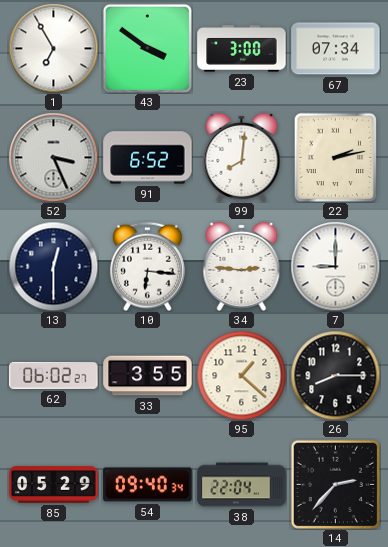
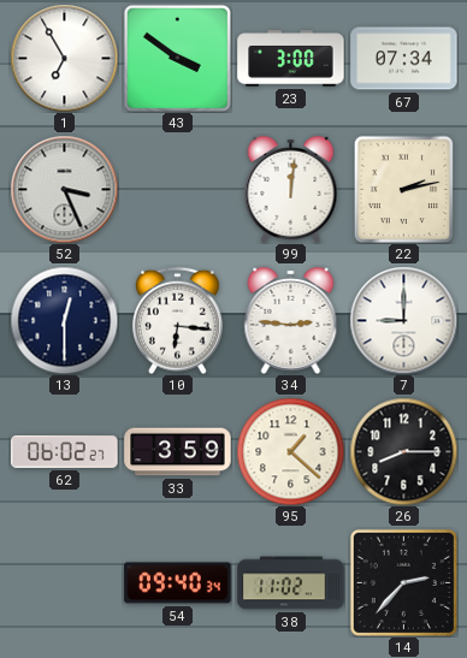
91: 6:52 -> none (148, 158)
99: 8:01 -> 12:01 (291, 189)
33: 3:55 -> 3:59 (178, 452)
85: 05:29 -> none (54, 485)
38: 22:04 -> 11:02 (291, 583)
